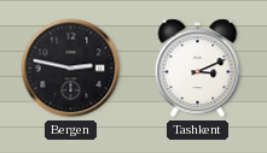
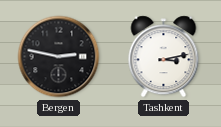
Tashkent: 3:11 -> 3:13 (164, 57)
